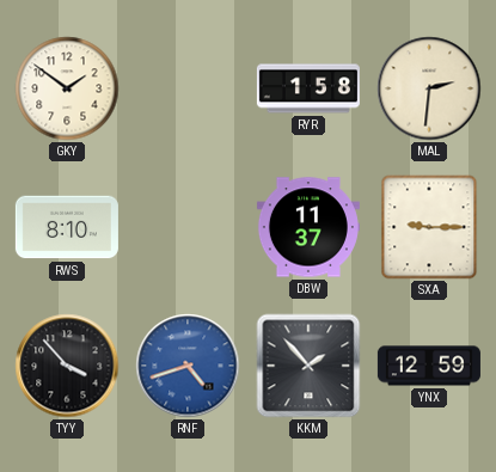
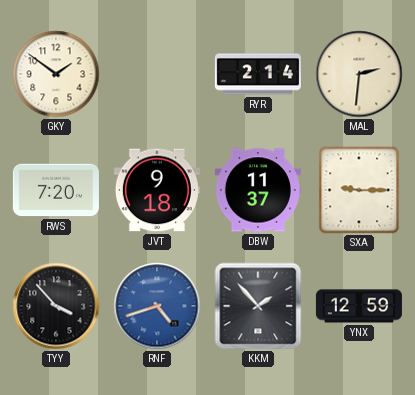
RYR: 1:58 -> 2:14 (258, 74)
RWS: 8:10 -> 7:20 (56, 190)
JVT: none -> 9:18 (157, 190)
